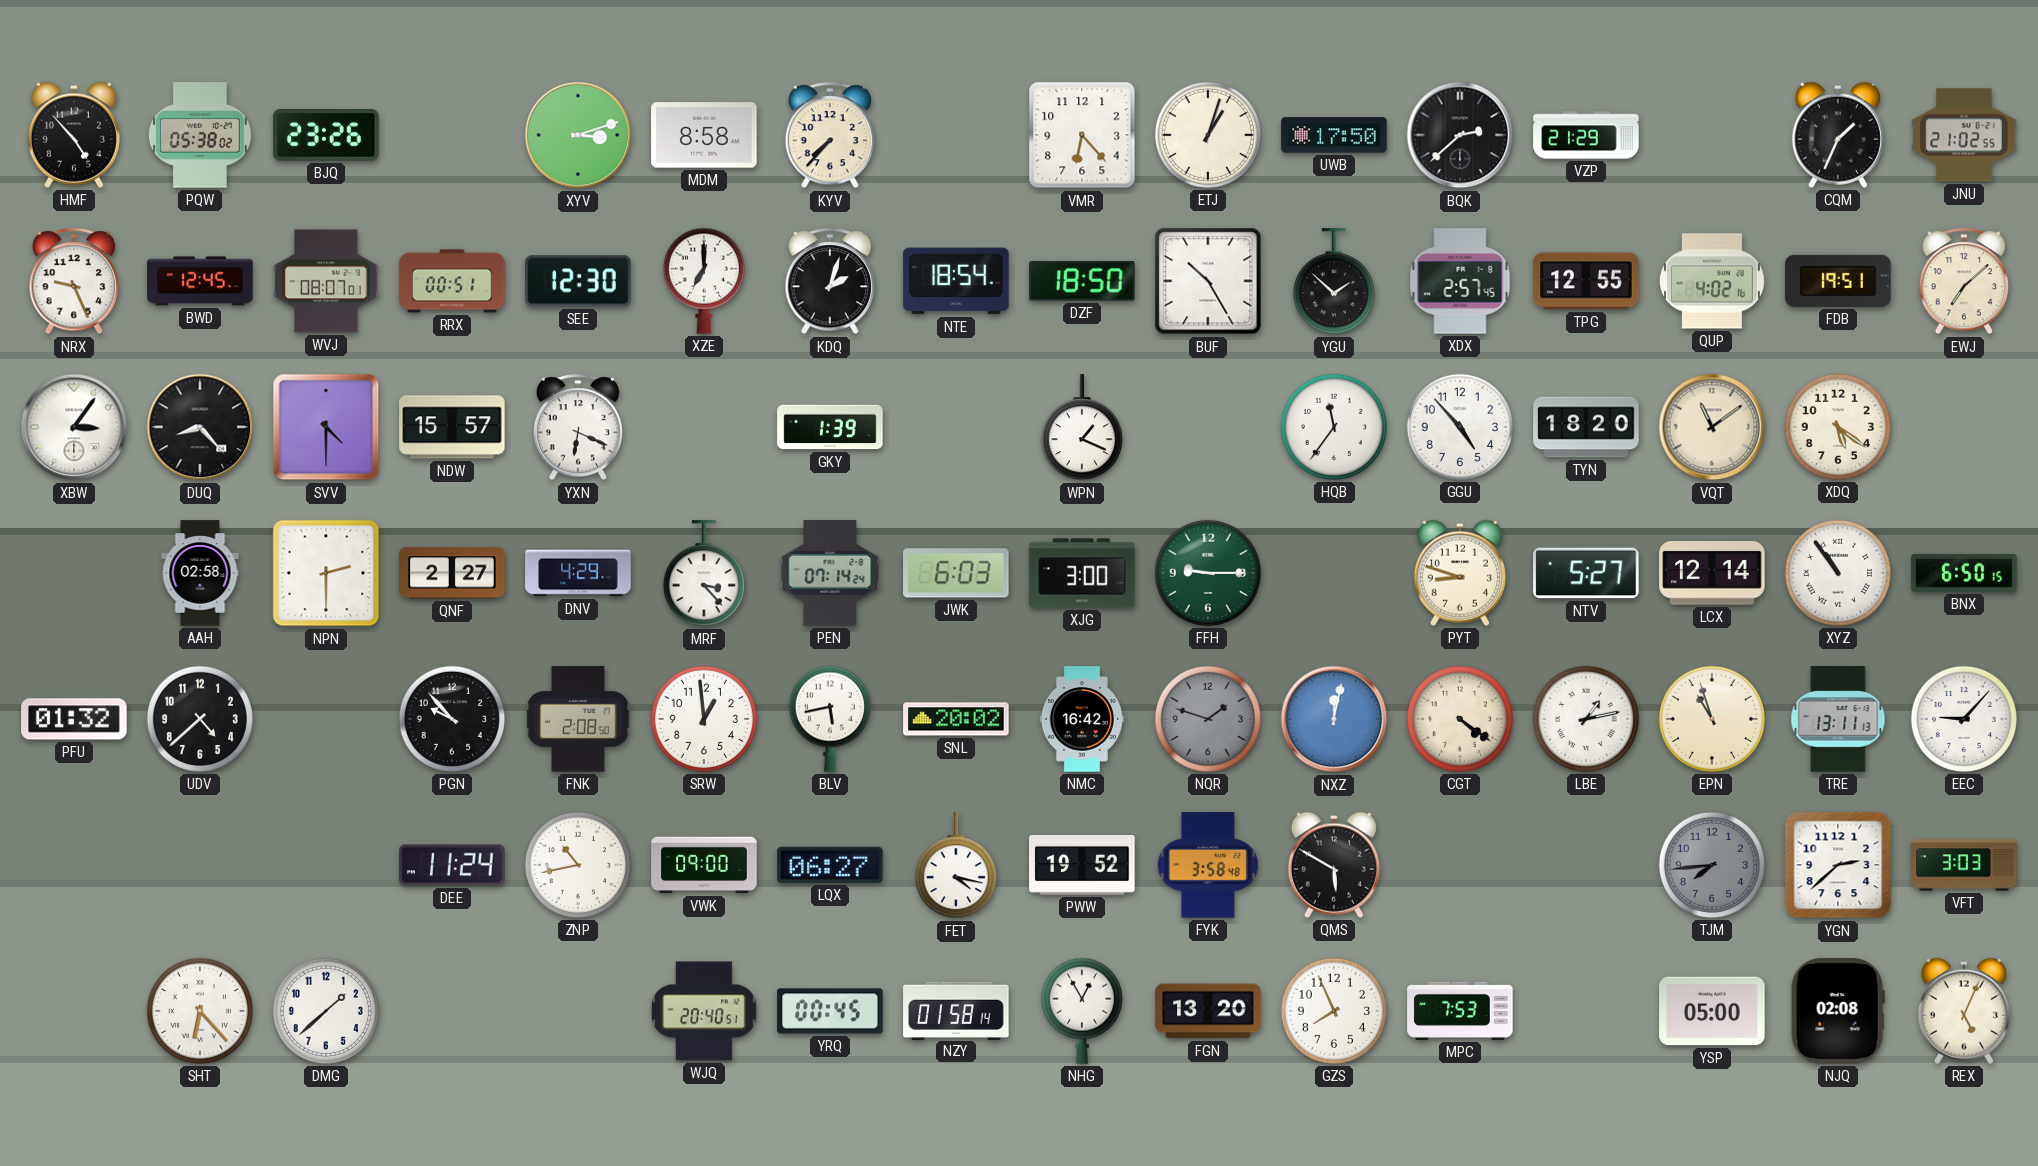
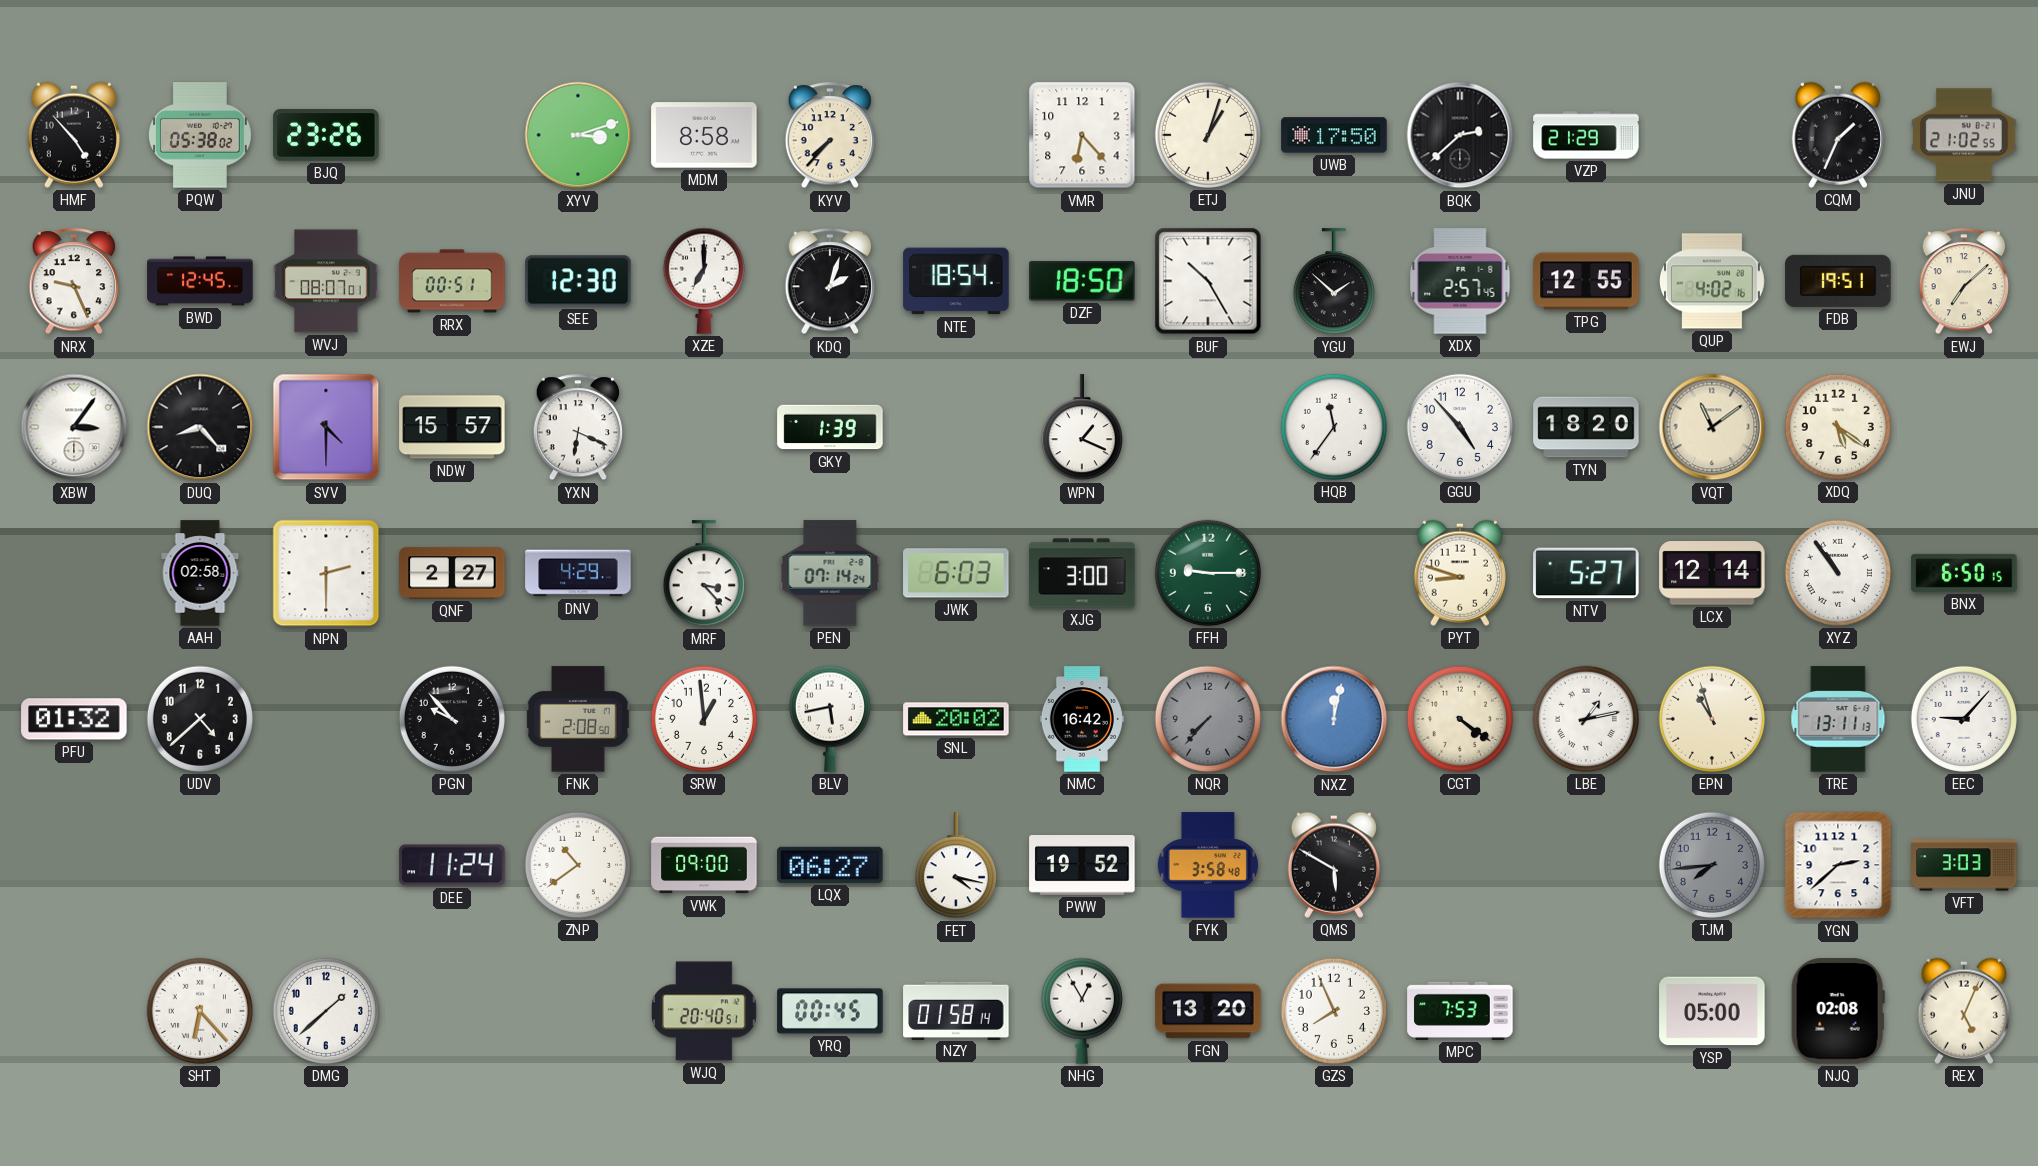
NQR: 1:48 -> 7:37 (1208, 719)
ZNP: 10:43 -> 10:39 (578, 865)
